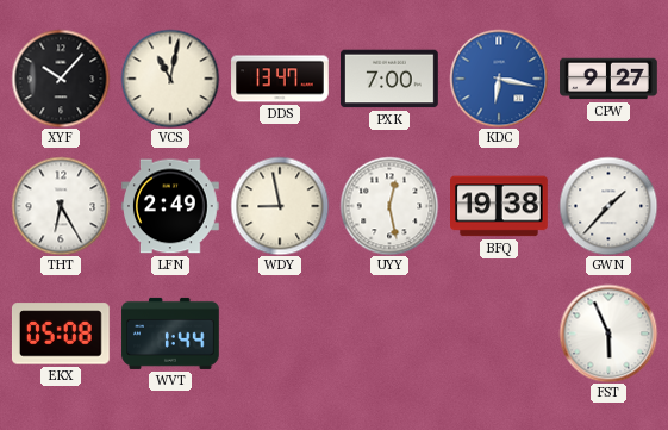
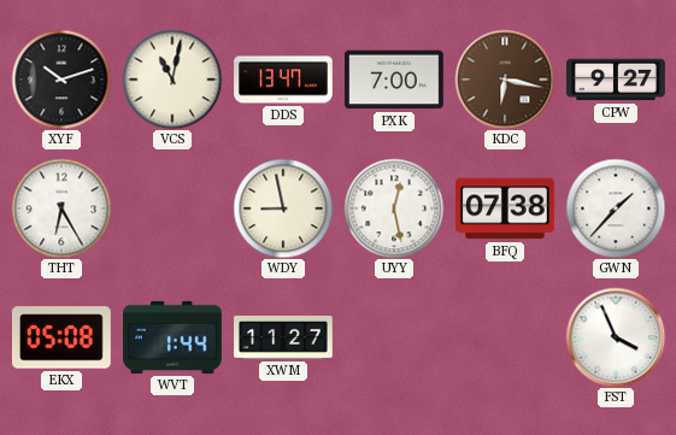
XYF: 10:07 -> 10:12 (61, 80)
KDC dial: blue -> brown (505, 80)
LFN: 2:49 -> none (171, 206)
BFQ: 19:38 -> 07:38 (506, 208)
XWM: none -> 11:27 (283, 337)
FST: 5:56 -> 3:56 (616, 337)
